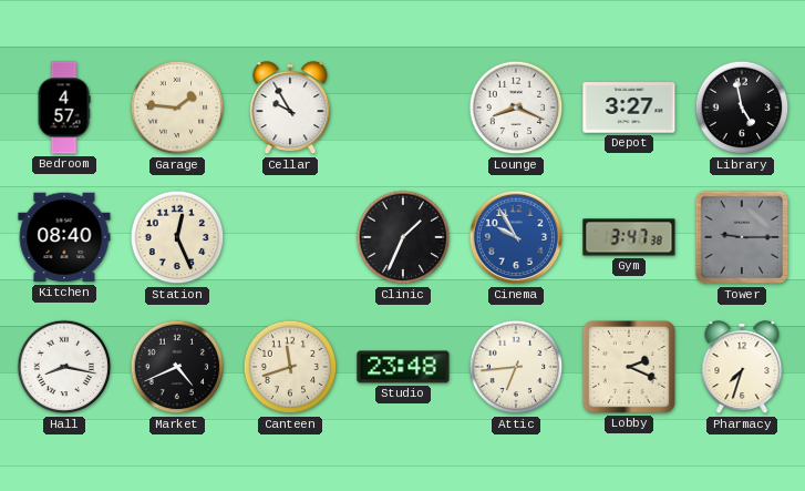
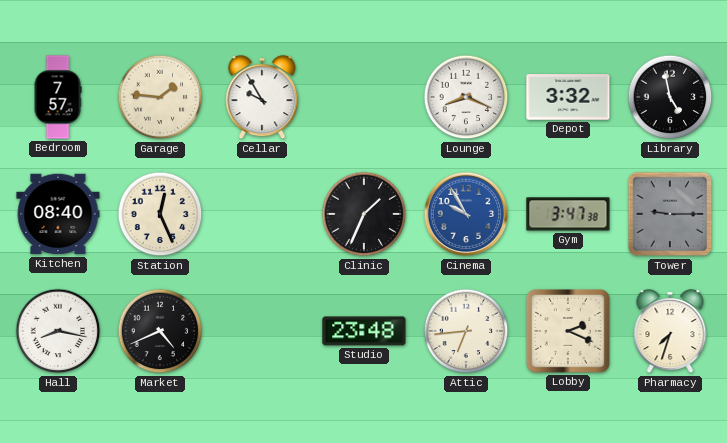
Bedroom: 4:57 -> 7:57 (58, 97)
Depot: 3:27 -> 3:32 (568, 97)
Canteen: 11:42 -> none (290, 367)
